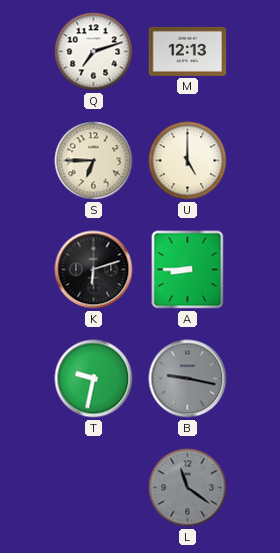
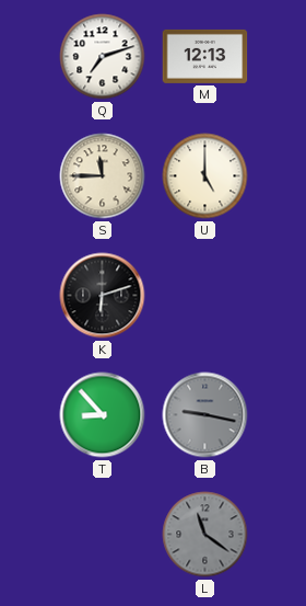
S: 6:45 -> 11:45 (103, 176)
A: 8:45 -> none (188, 270)
T: 9:32 -> 8:53 (103, 415)
